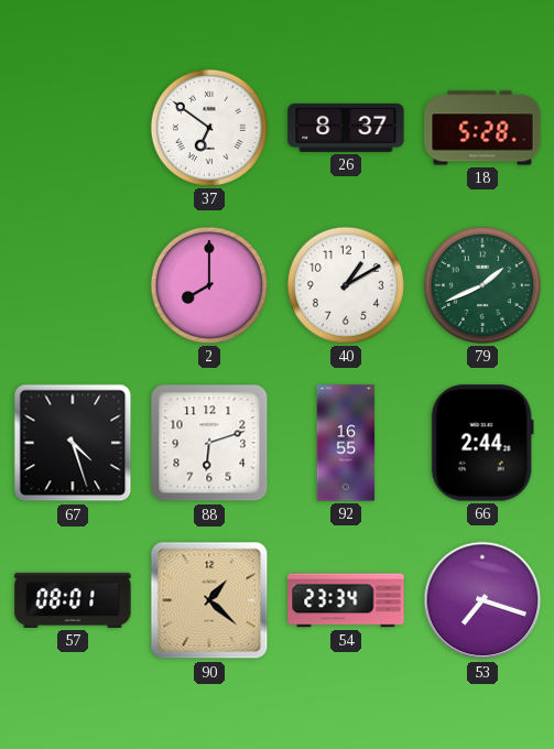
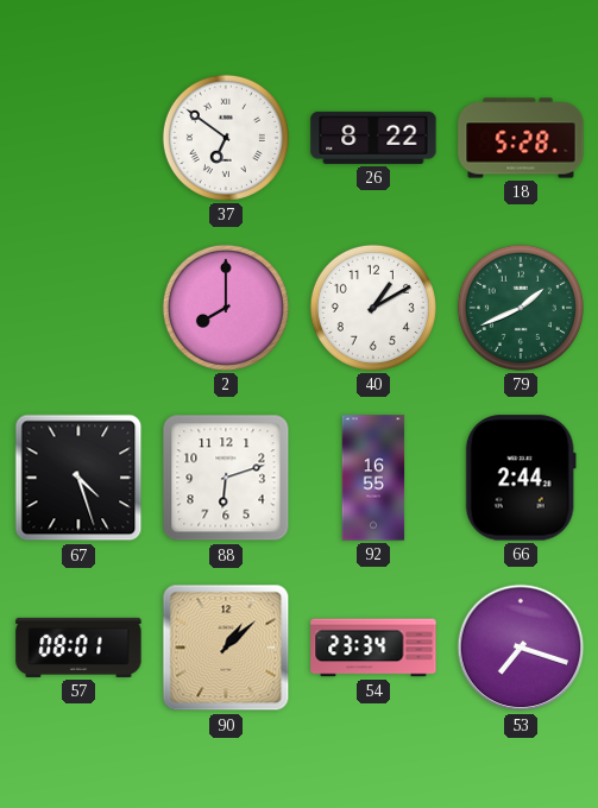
26: 8:37 -> 8:22 (373, 138)
90: 1:22 -> 1:08 (226, 648)
